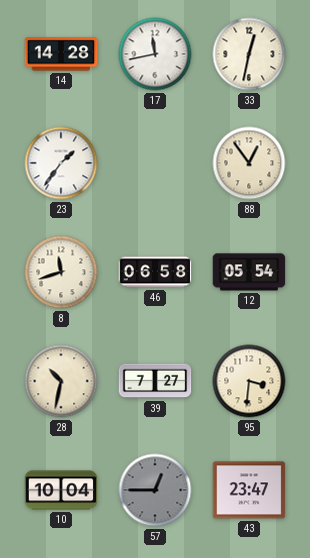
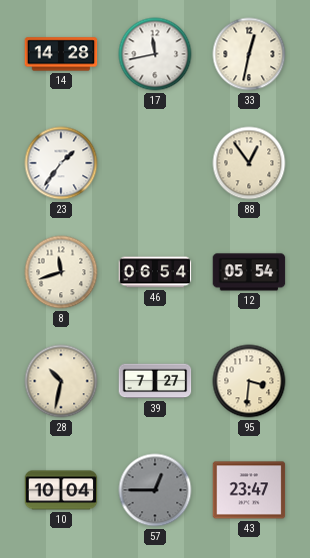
46: 06:58 -> 06:54 (155, 272)
